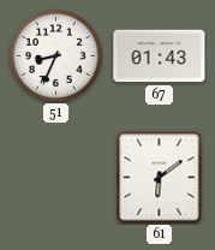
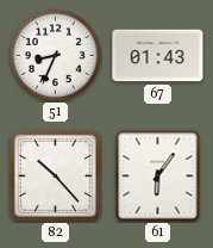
82: none -> 10:23 (55, 175)
61: 6:09 -> 6:06 (158, 175)
